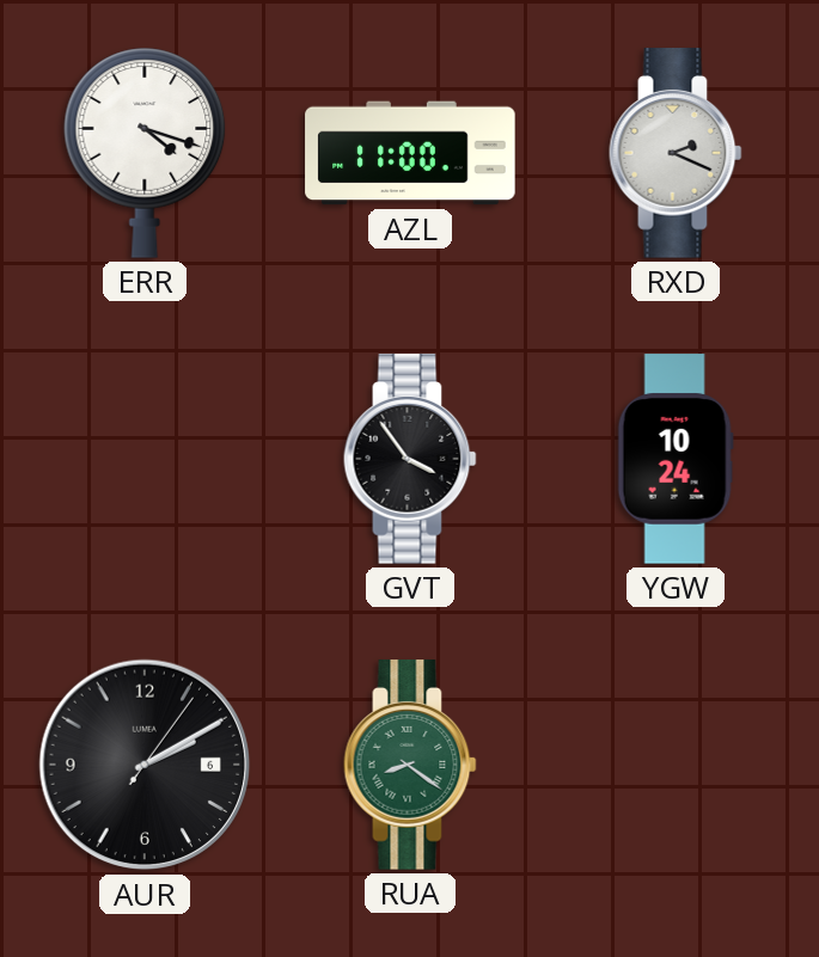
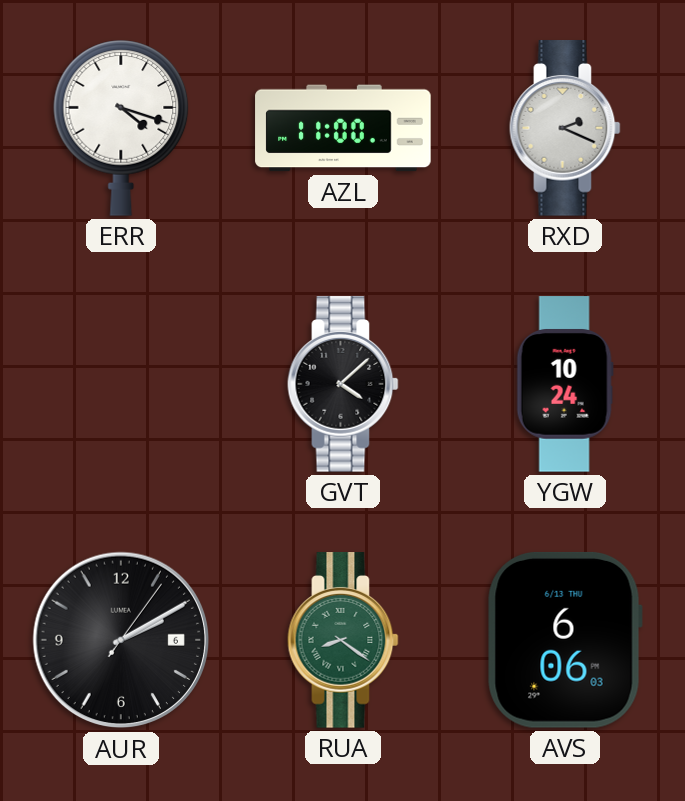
GVT: 3:54 -> 4:08 (343, 384)
AVS: none -> 6:06 (565, 640)
